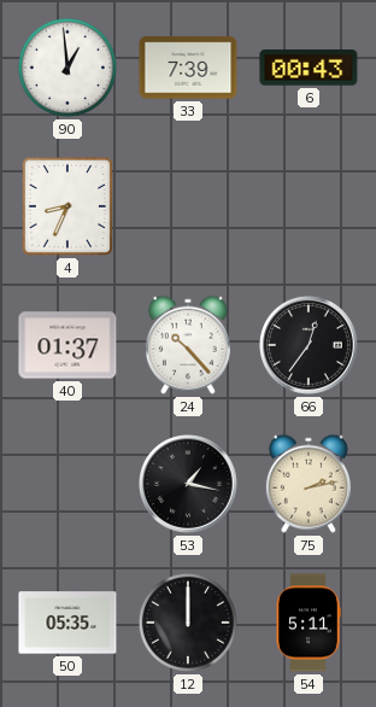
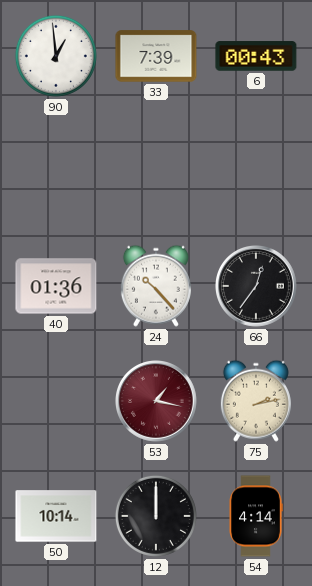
4: 8:34 -> none (67, 206)
40: 01:37 -> 01:36 (56, 286)
53 dial: black -> burgundy (157, 402)
50: 05:35 -> 10:14 (56, 516)
54: 5:11 -> 4:14 (256, 516)
